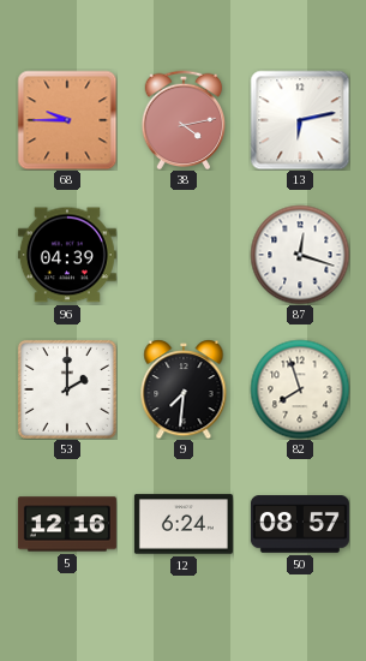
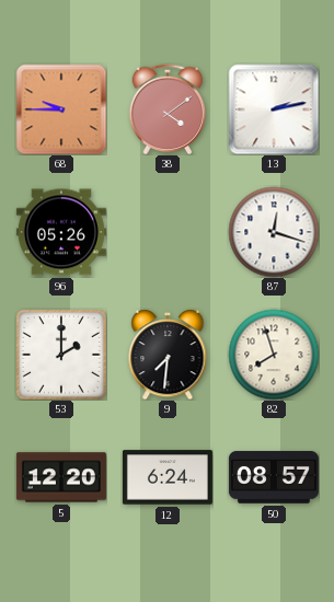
38: 4:13 -> 4:09 (168, 109)
13: 6:13 -> 2:13 (274, 109)
96: 04:39 -> 05:26 (61, 232)
5: 12:16 -> 12:20 (61, 477)
